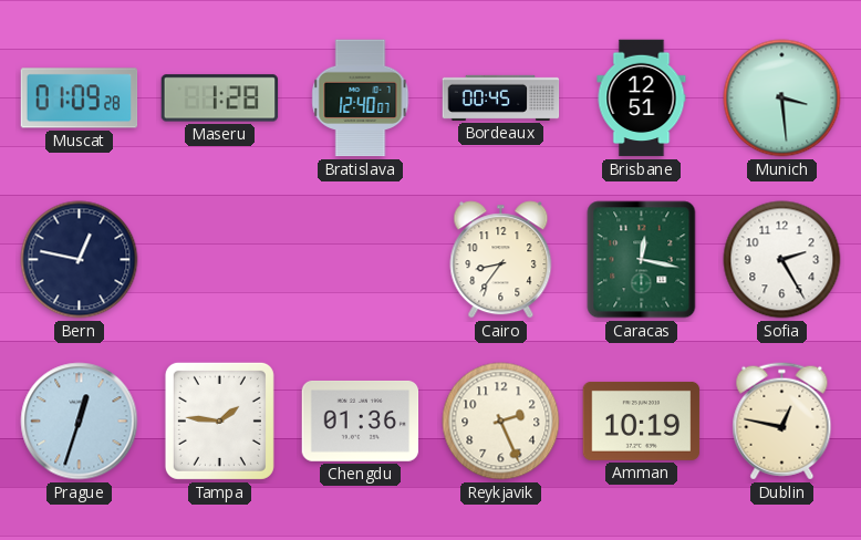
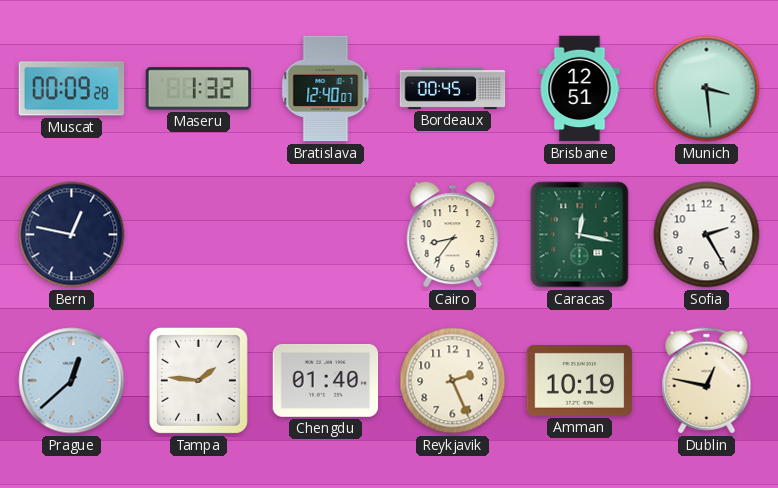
Muscat: 01:09 -> 00:09 (72, 89)
Maseru: 1:28 -> 1:32 (199, 89)
Prague: 12:33 -> 12:38 (72, 381)
Chengdu: 01:36 -> 01:40 (326, 381)
